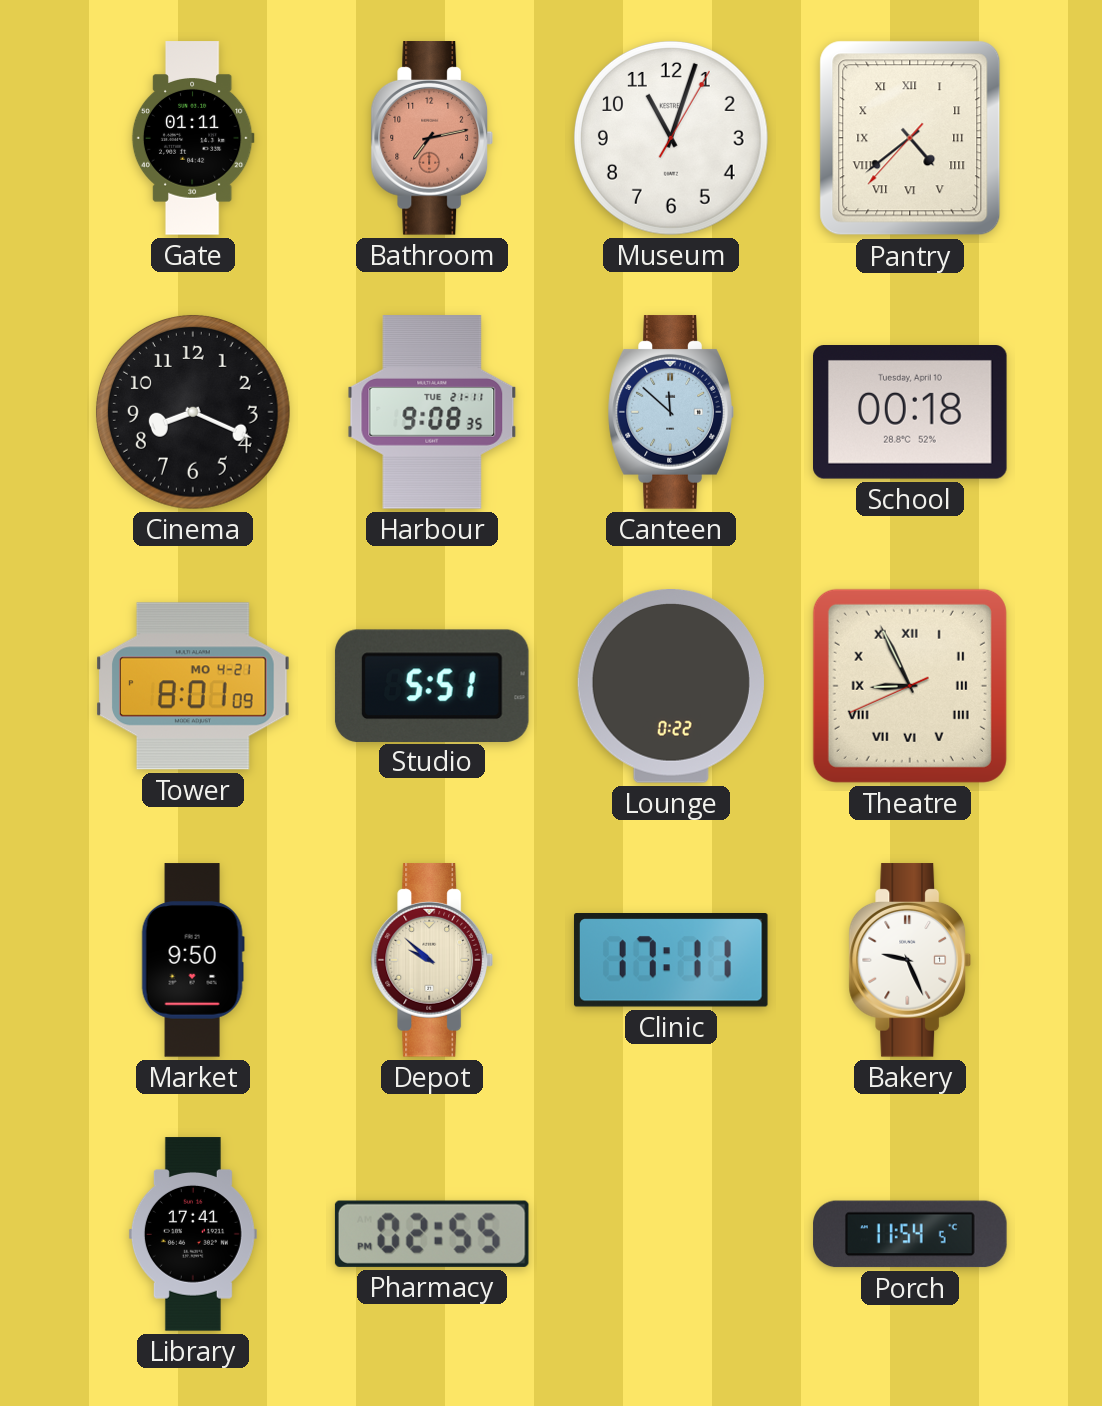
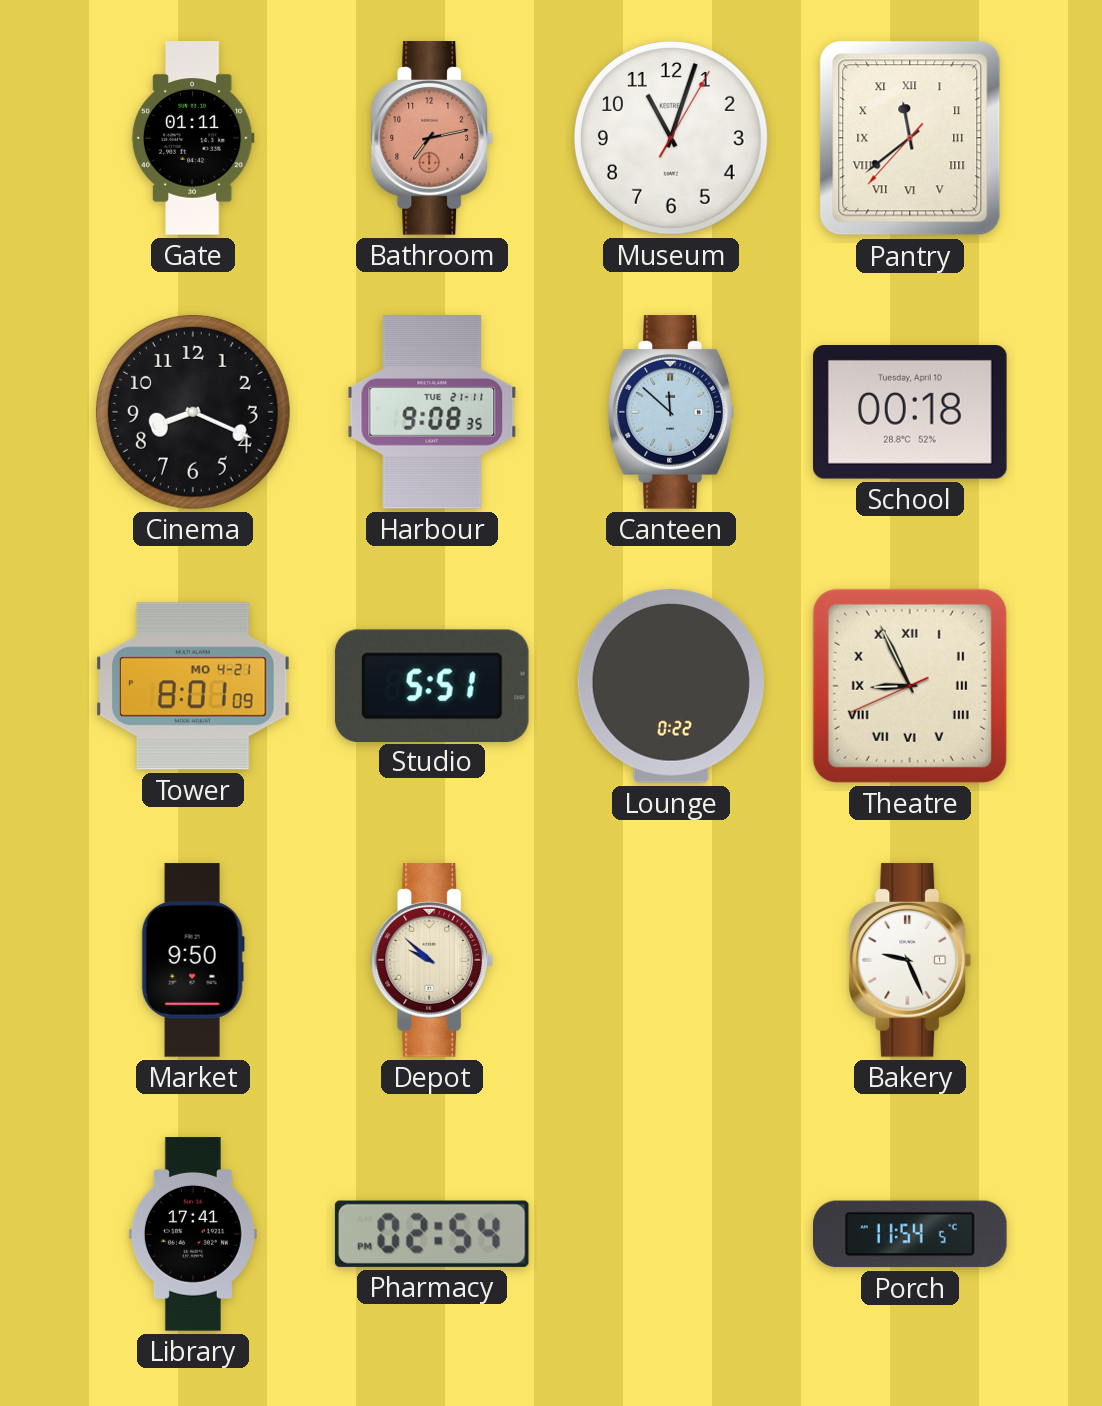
Pantry: 4:38 -> 11:38 (910, 138)
Clinic: 17:11 -> none (671, 961)
Pharmacy: 02:55 -> 02:54 (432, 1234)
